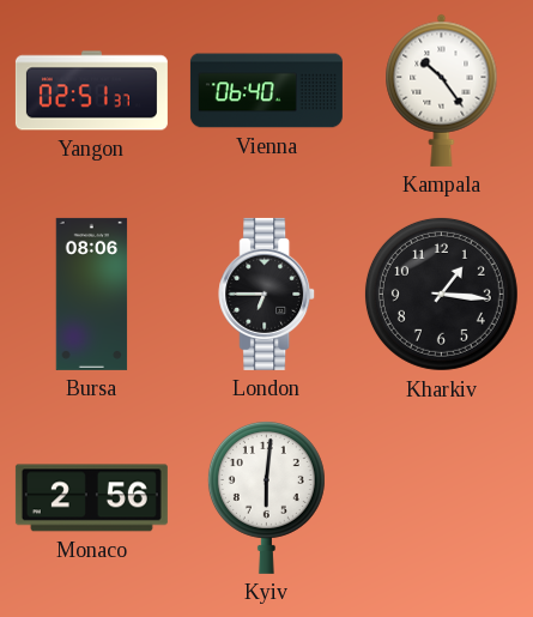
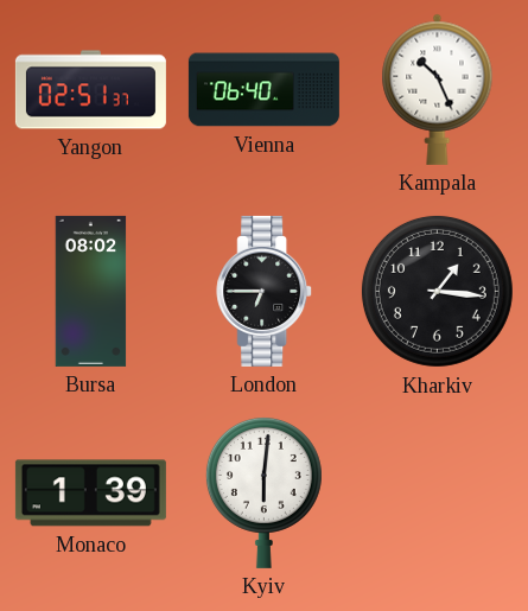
Kampala: 10:24 -> 10:26 (438, 89)
Bursa: 08:06 -> 08:02 (91, 291)
Monaco: 2:56 -> 1:39 (90, 494)
